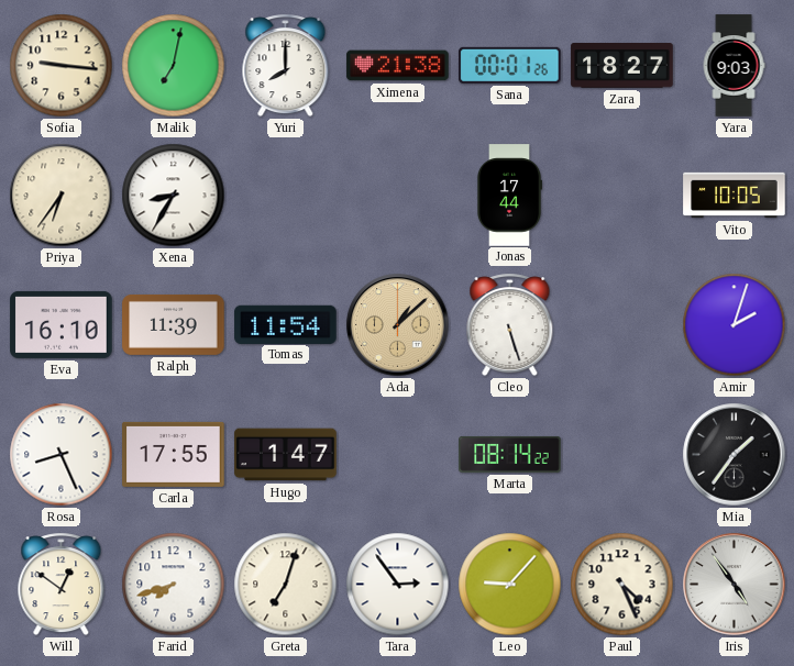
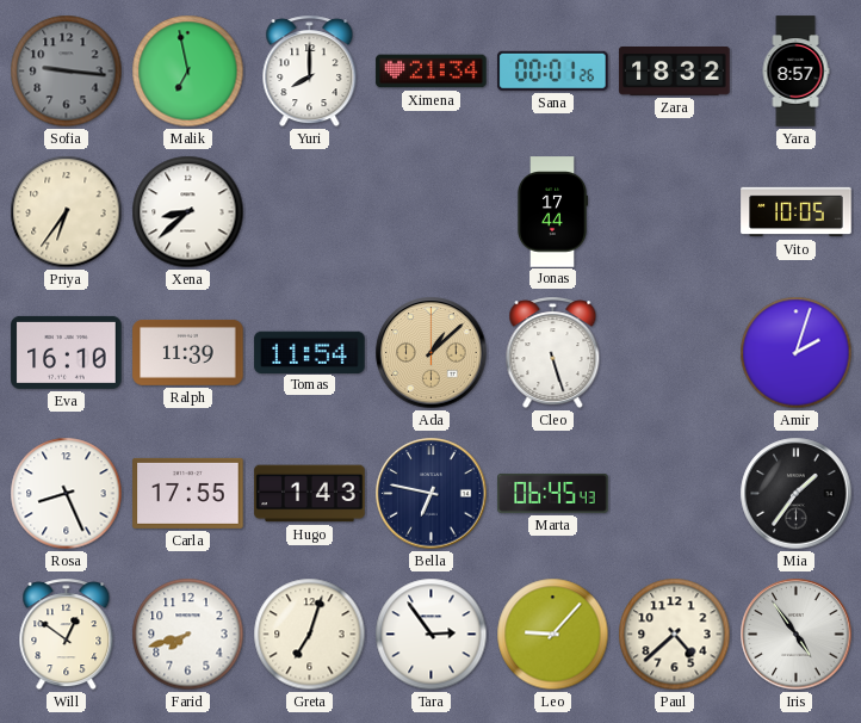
Sofia dial: cream -> grey (67, 72)
Malik: 7:02 -> 6:58 (188, 72)
Ximena: 21:38 -> 21:34 (432, 72)
Zara: 18:27 -> 18:32 (675, 72)
Yara: 9:03 -> 8:57 (795, 72)
Xena: 8:35 -> 8:38 (188, 212)
Hugo: 1:47 -> 1:43 (310, 494)
Bella: none -> 6:47 (432, 494)
Marta: 08:14 -> 06:45 (553, 493)
Paul: 4:26 -> 4:38 (675, 635)
